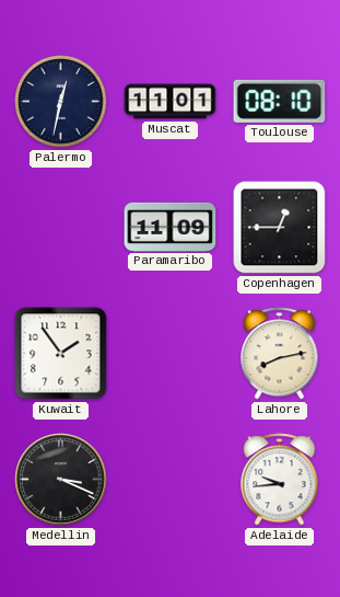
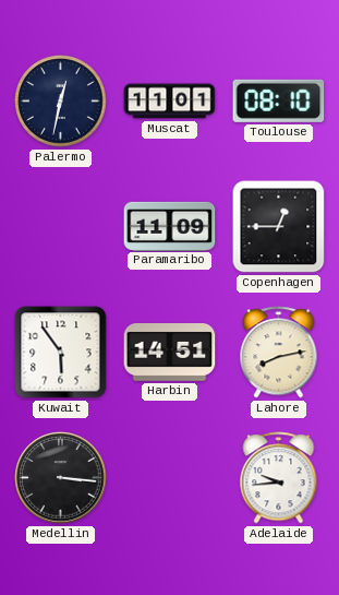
Kuwait: 1:54 -> 5:54 (61, 353)
Harbin: none -> 14:51 (170, 353)
Medellin: 3:19 -> 3:16 (61, 478)
